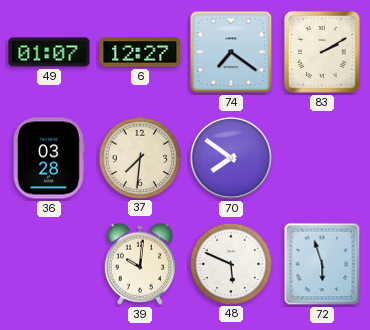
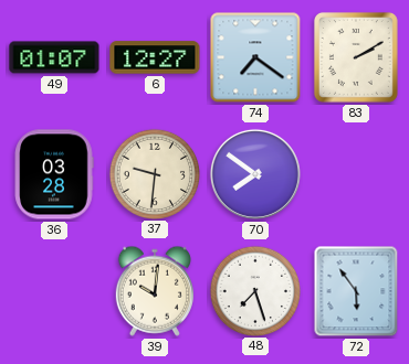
37: 7:31 -> 9:31 (154, 173)
48: 5:49 -> 7:27 (254, 290)
72: 5:57 -> 5:54 (356, 291)
